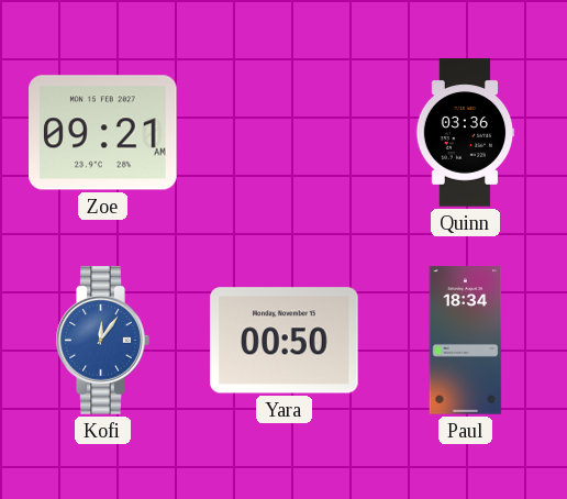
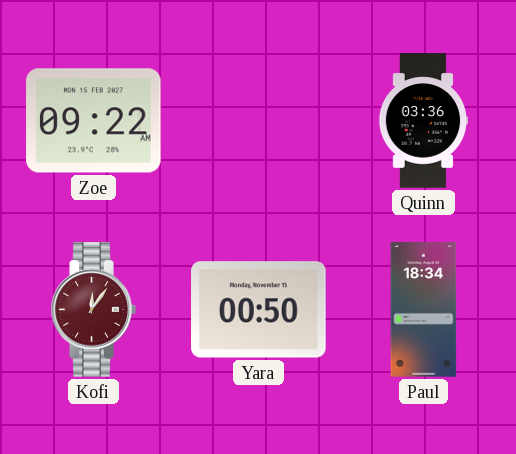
Zoe: 09:21 -> 09:22 (94, 121)
Kofi dial: blue -> burgundy (93, 310)
